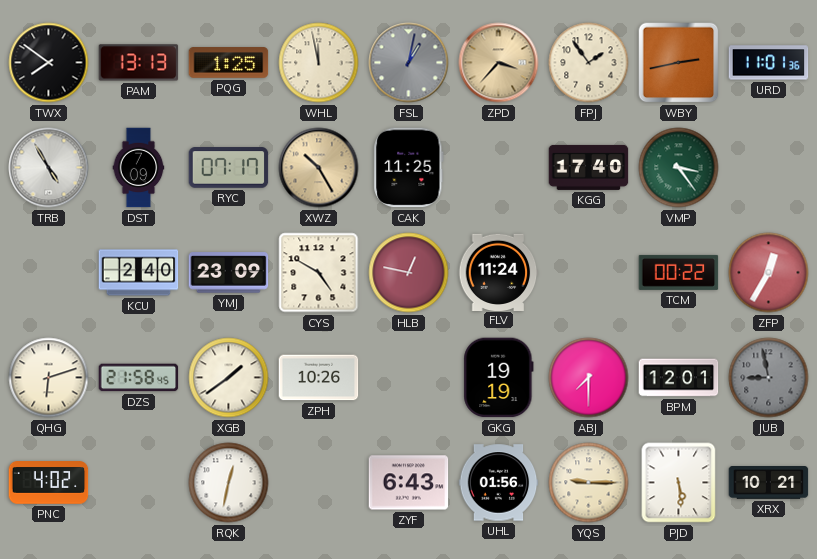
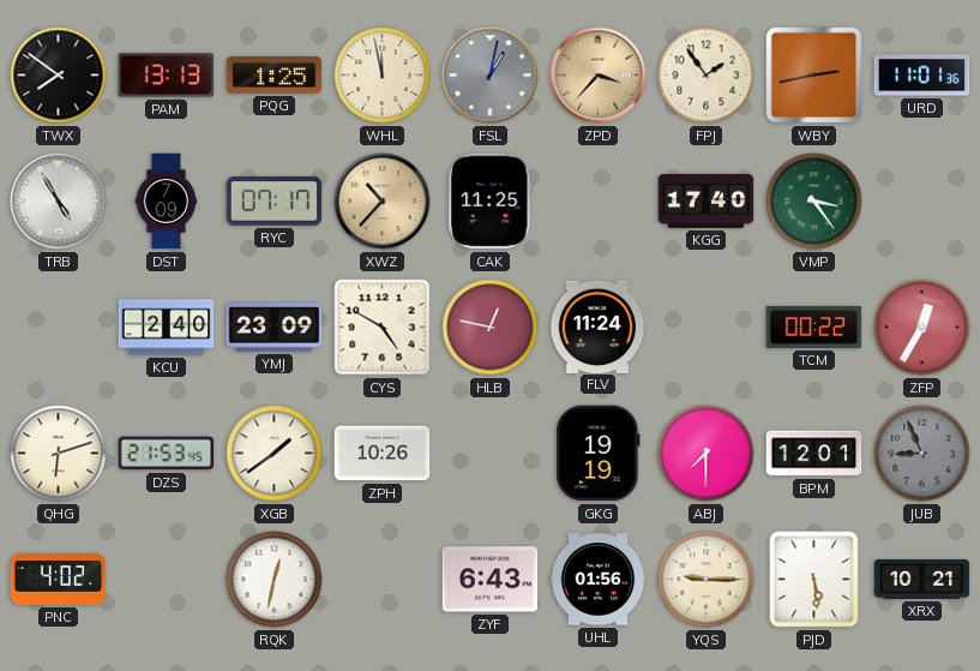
XWZ: 10:25 -> 10:37 (383, 202)
DZS: 21:58 -> 21:53 (167, 454)
JUB: 8:58 -> 8:56 (922, 454)
